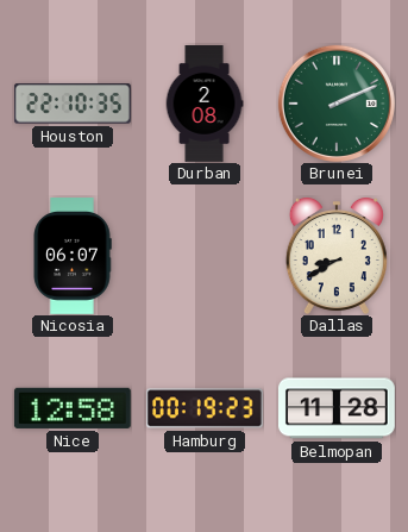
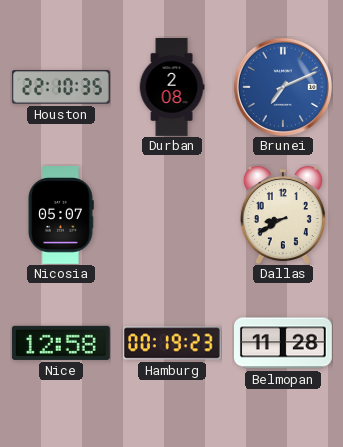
Brunei: 2:11 -> 7:11 (283, 87)
Brunei dial: green -> blue (283, 87)
Nicosia: 06:07 -> 05:07 (61, 216)
